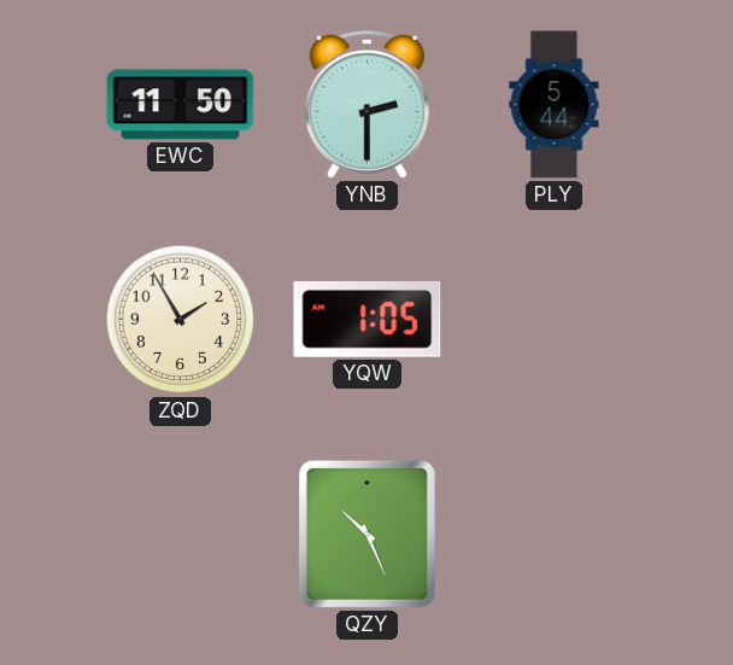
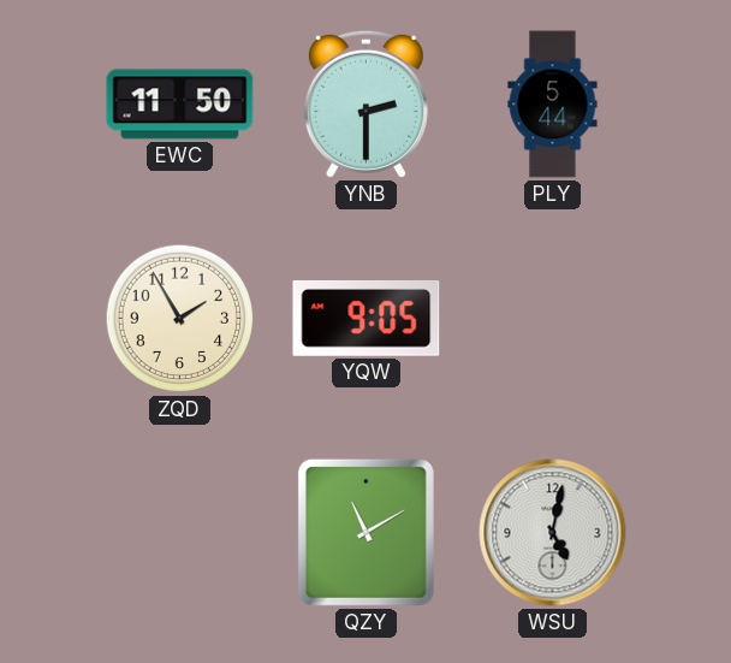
YQW: 1:05 -> 9:05 (367, 318)
QZY: 10:26 -> 11:10 (365, 532)
WSU: none -> 5:02 (553, 533)
